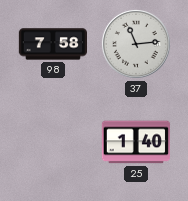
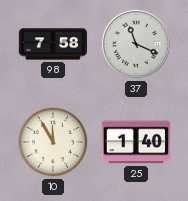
37: 11:14 -> 11:19 (136, 44)
10: none -> 11:55 (53, 142)
